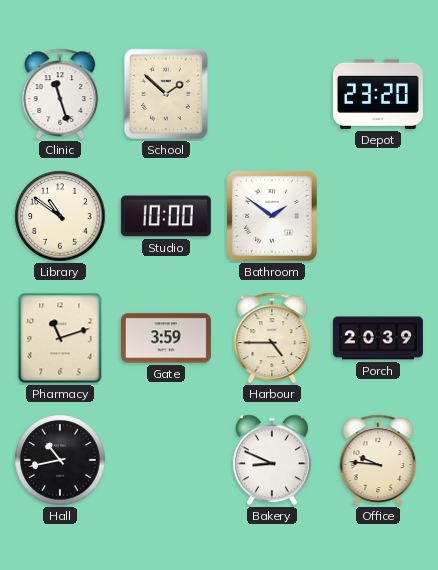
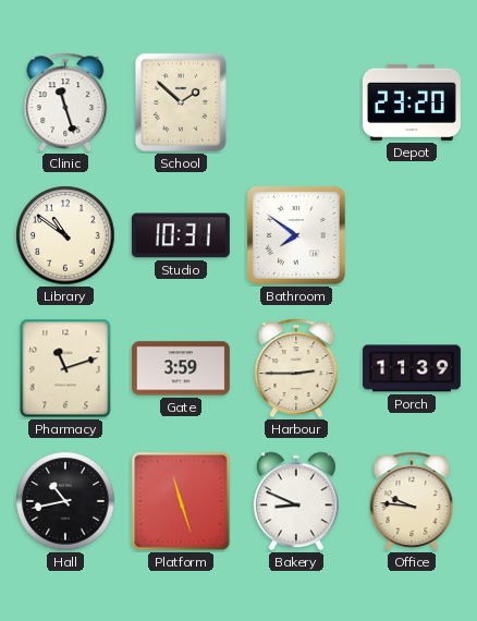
Studio: 10:00 -> 10:31 (181, 235)
Bathroom: 1:51 -> 7:51 (296, 235)
Harbour: 4:45 -> 2:45 (296, 368)
Porch: 20:39 -> 11:39 (412, 368)
Platform: none -> 11:27 (181, 501)
